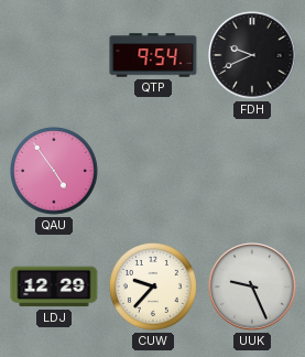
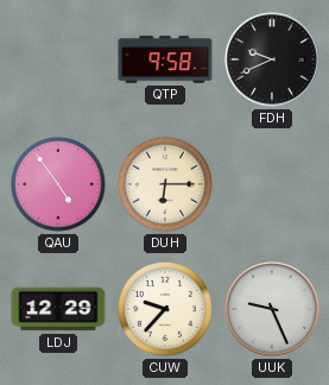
QTP: 9:54 -> 9:58 (165, 59)
DUH: none -> 6:15 (166, 185)
